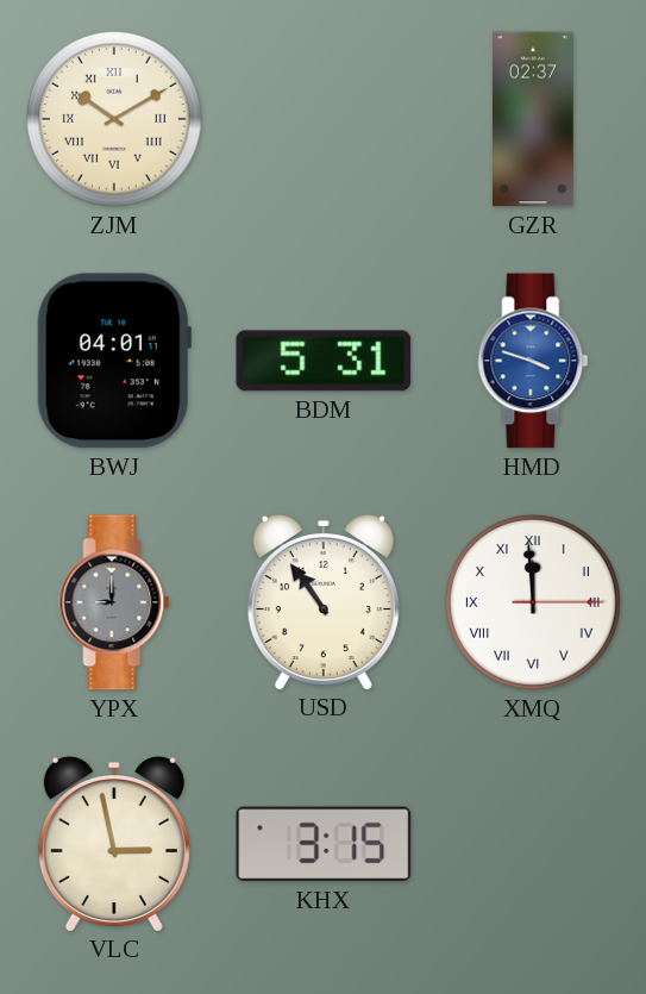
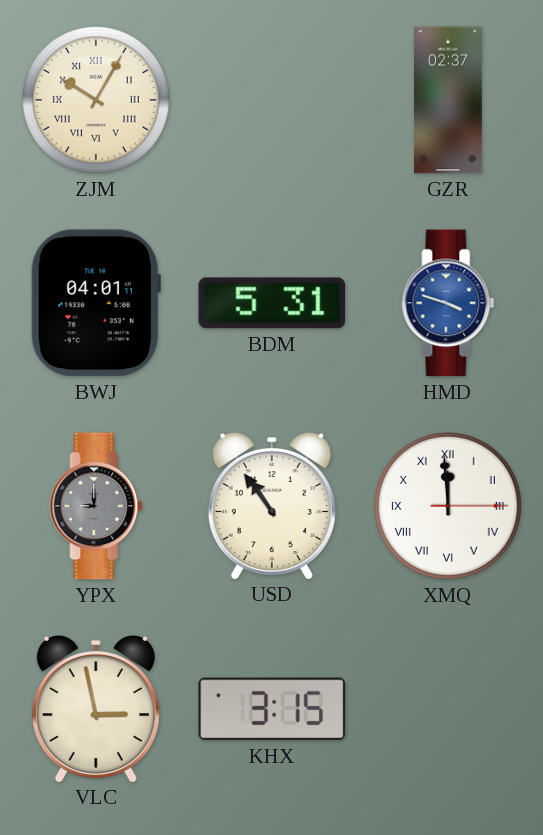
ZJM: 10:10 -> 10:05 (96, 100)
